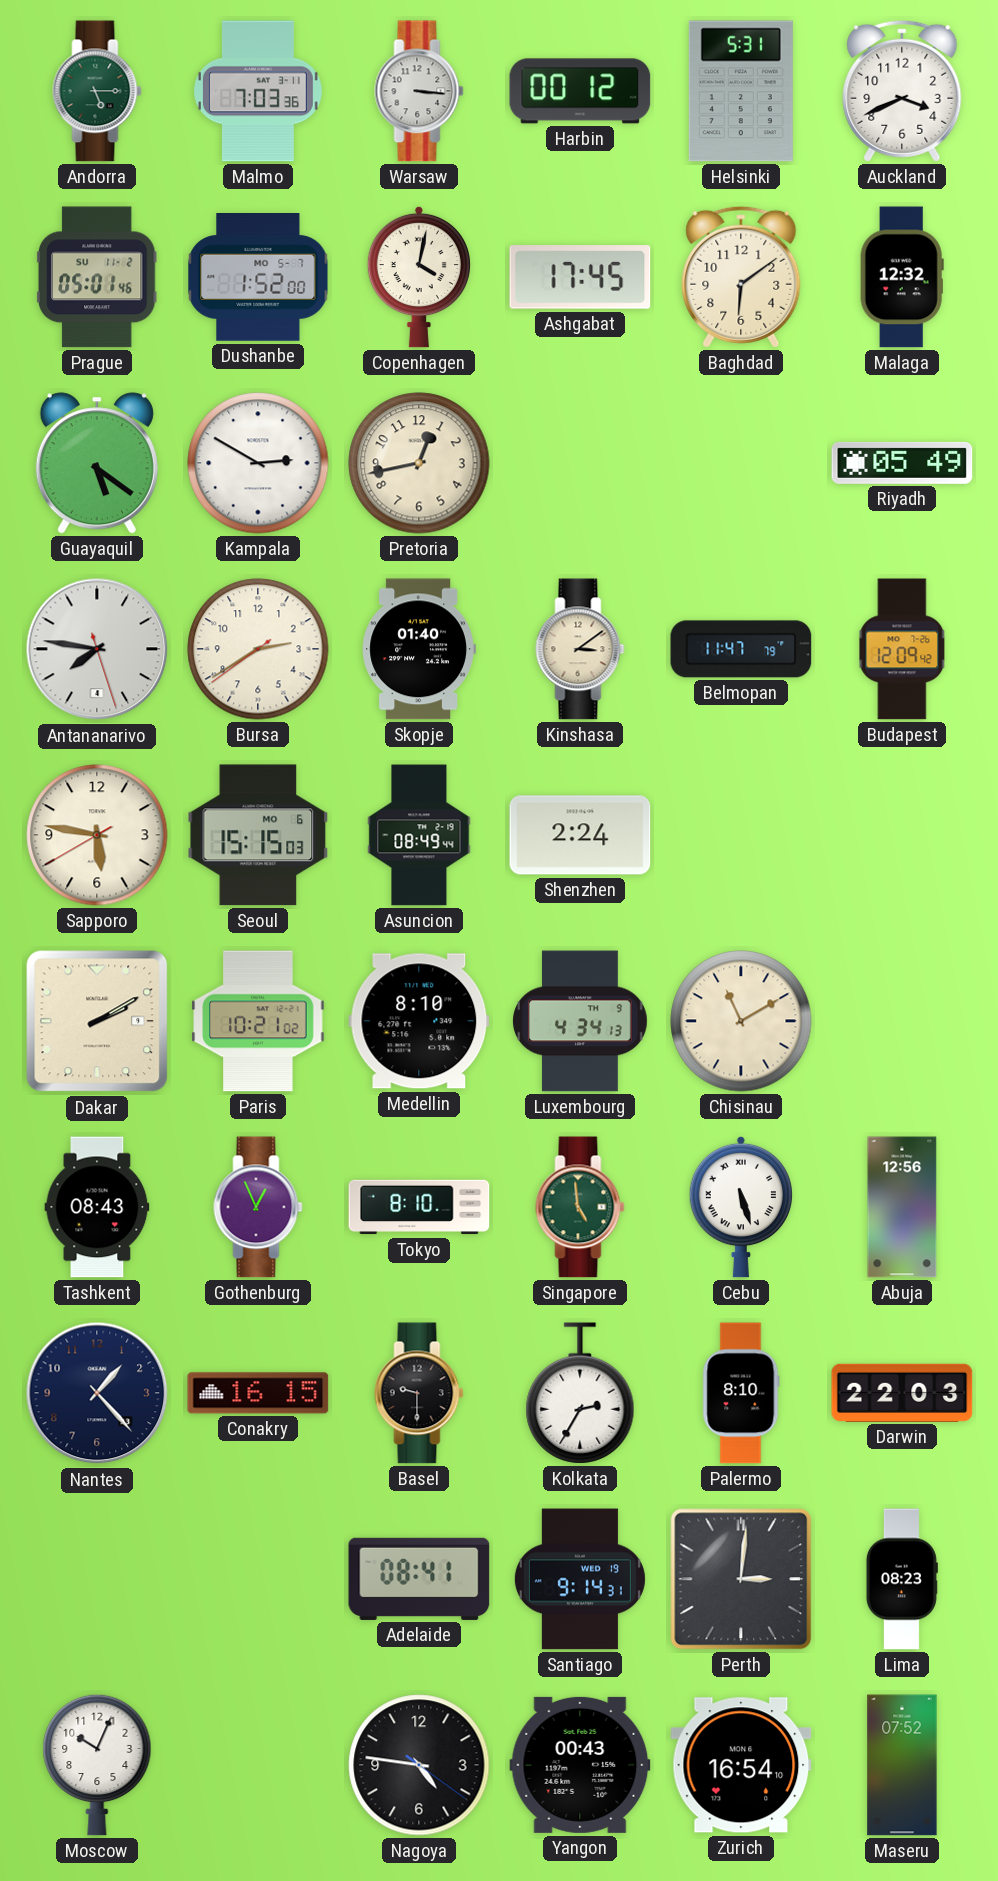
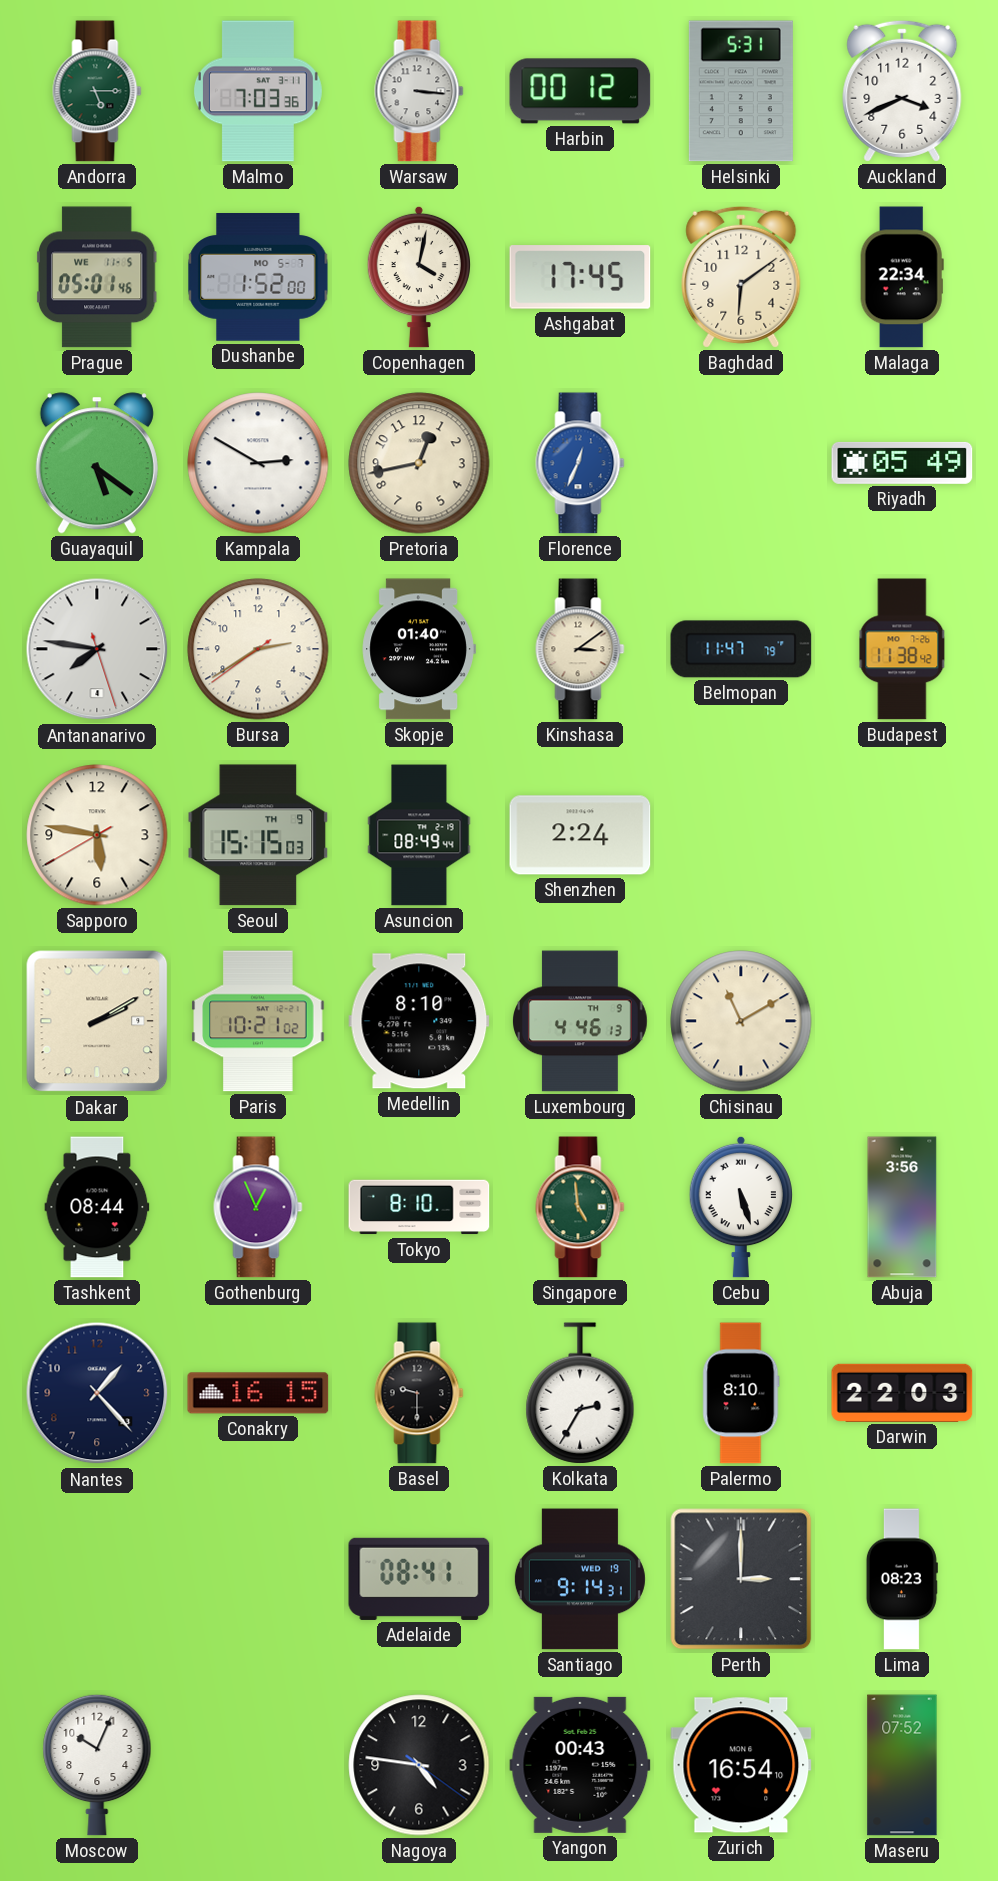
Prague date: SU 11-2 -> WE 11-5 (97, 277)
Malaga: 12:32 -> 22:34 (902, 277)
Florence: none -> 12:34 (580, 463)
Budapest: 12:09 -> 11:38 (902, 649)
Seoul date: MO 6 -> TH 9 (258, 835)
Luxembourg: 4:34 -> 4:46 (581, 1021)
Tashkent: 08:43 -> 08:44 (97, 1207)
Abuja: 12:56 -> 3:56 (902, 1207)
Perth: 3:01 -> 3:00 (741, 1579)
